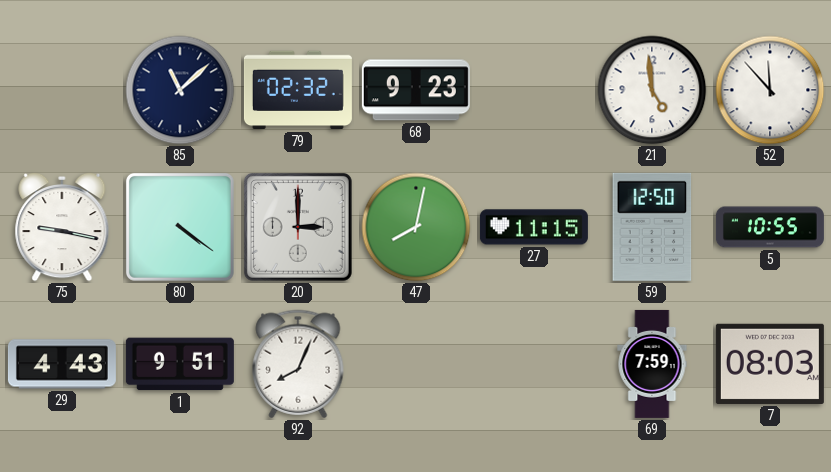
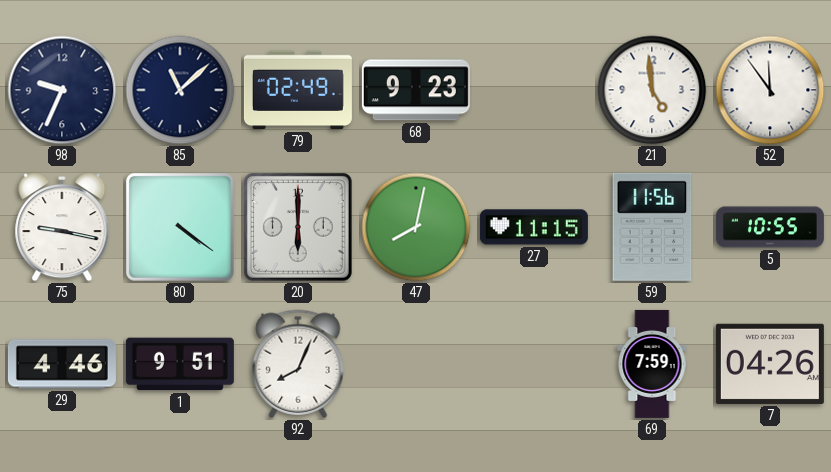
98: none -> 9:34 (62, 90)
79: 02:32 -> 02:49 (298, 90)
52: 11:53 -> 11:54 (770, 90)
20: 3:00 -> 6:00 (298, 227)
59: 12:50 -> 11:56 (652, 227)
29: 4:43 -> 4:46 (62, 364)
7: 08:03 -> 04:26 (770, 364)
